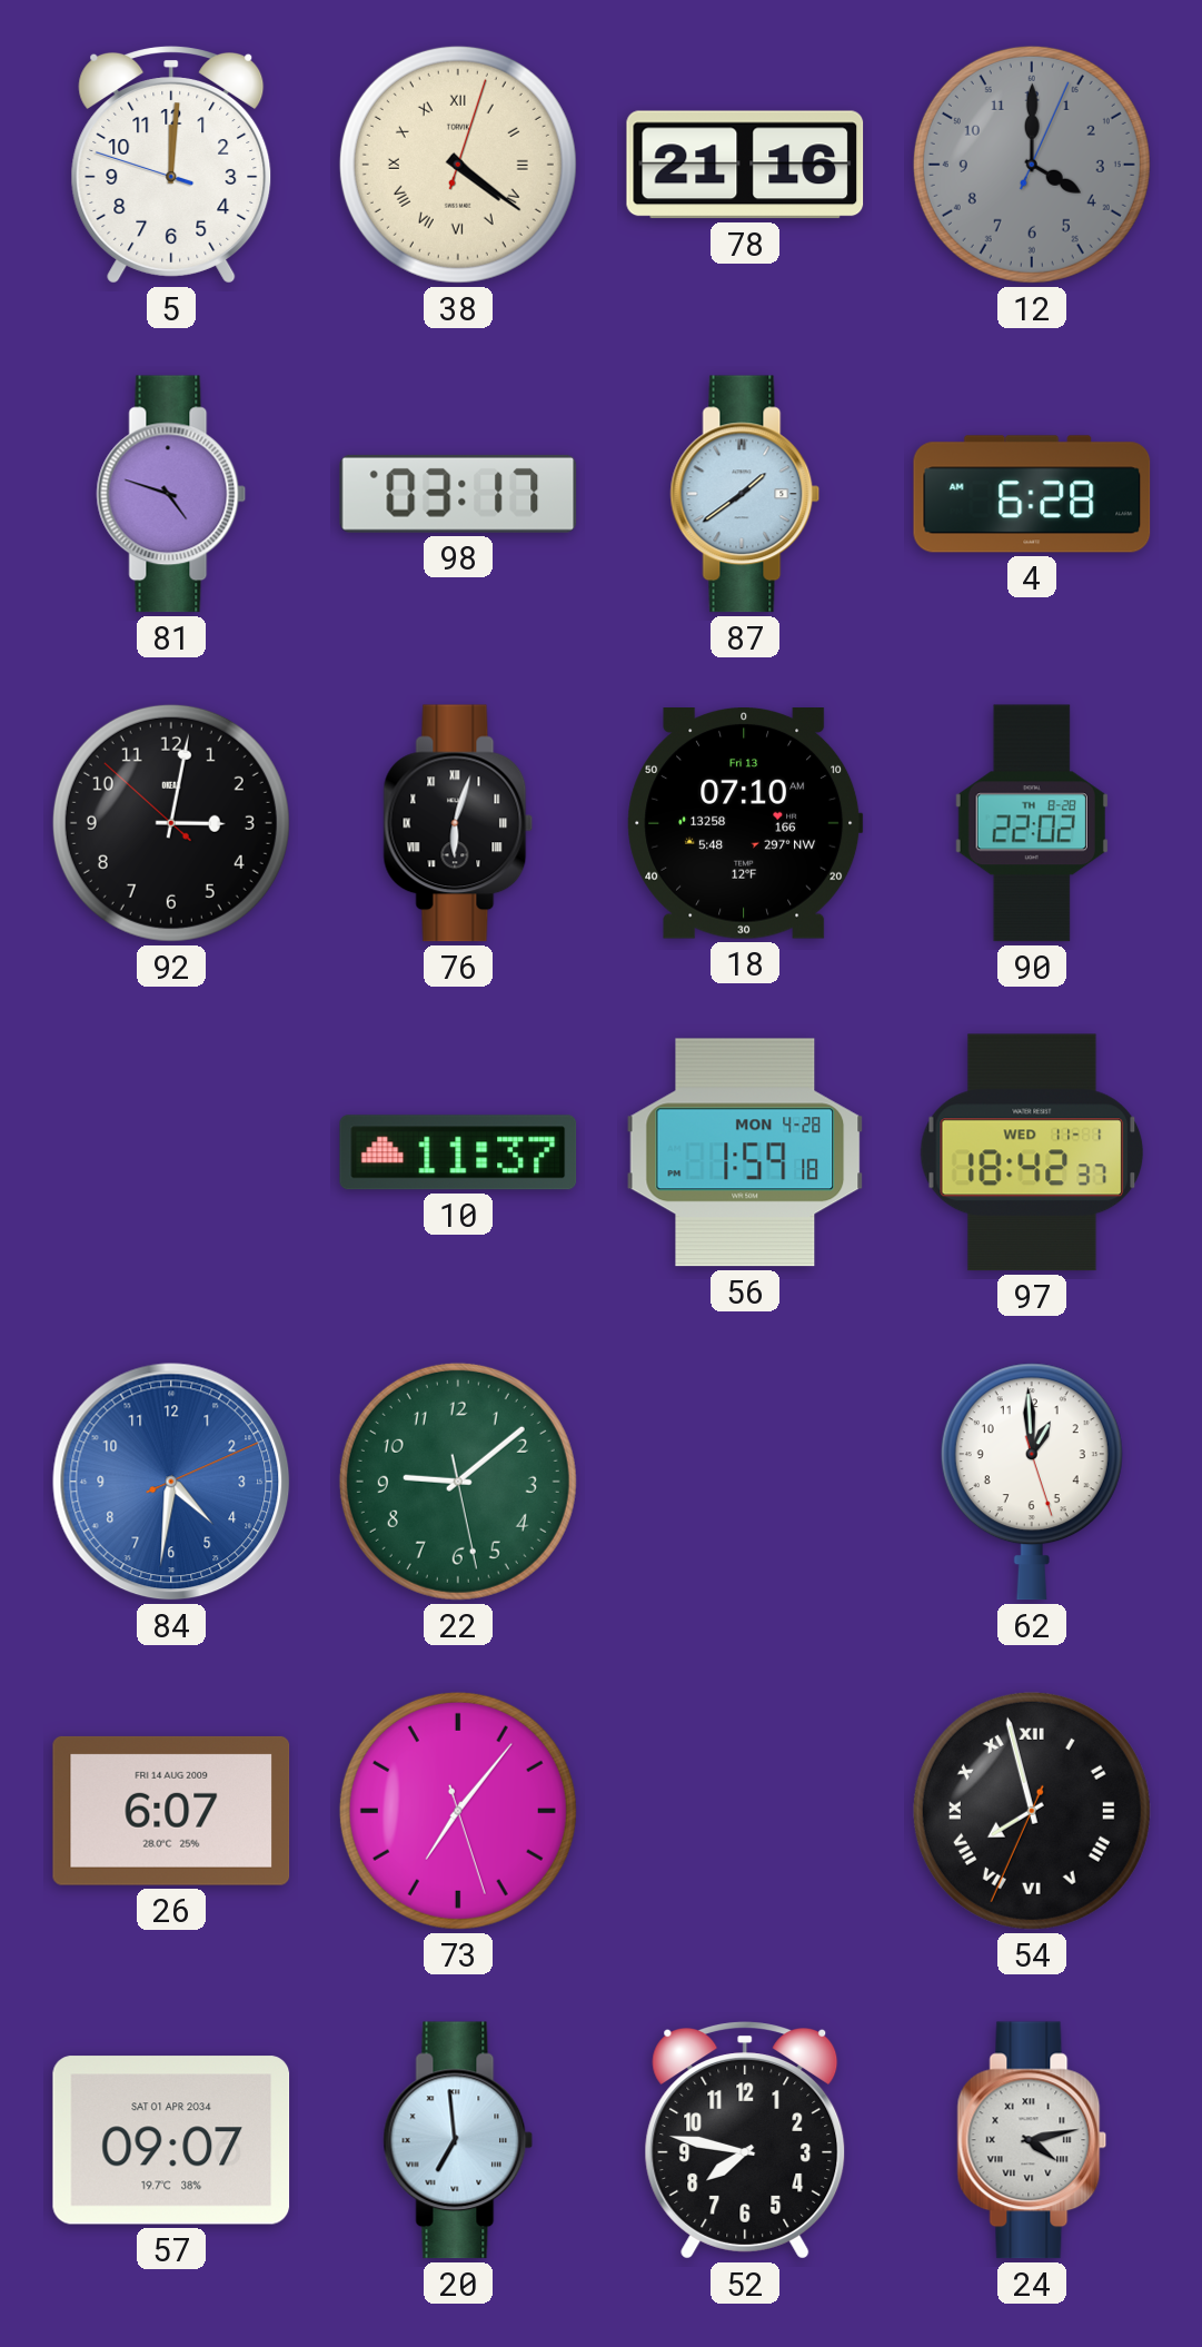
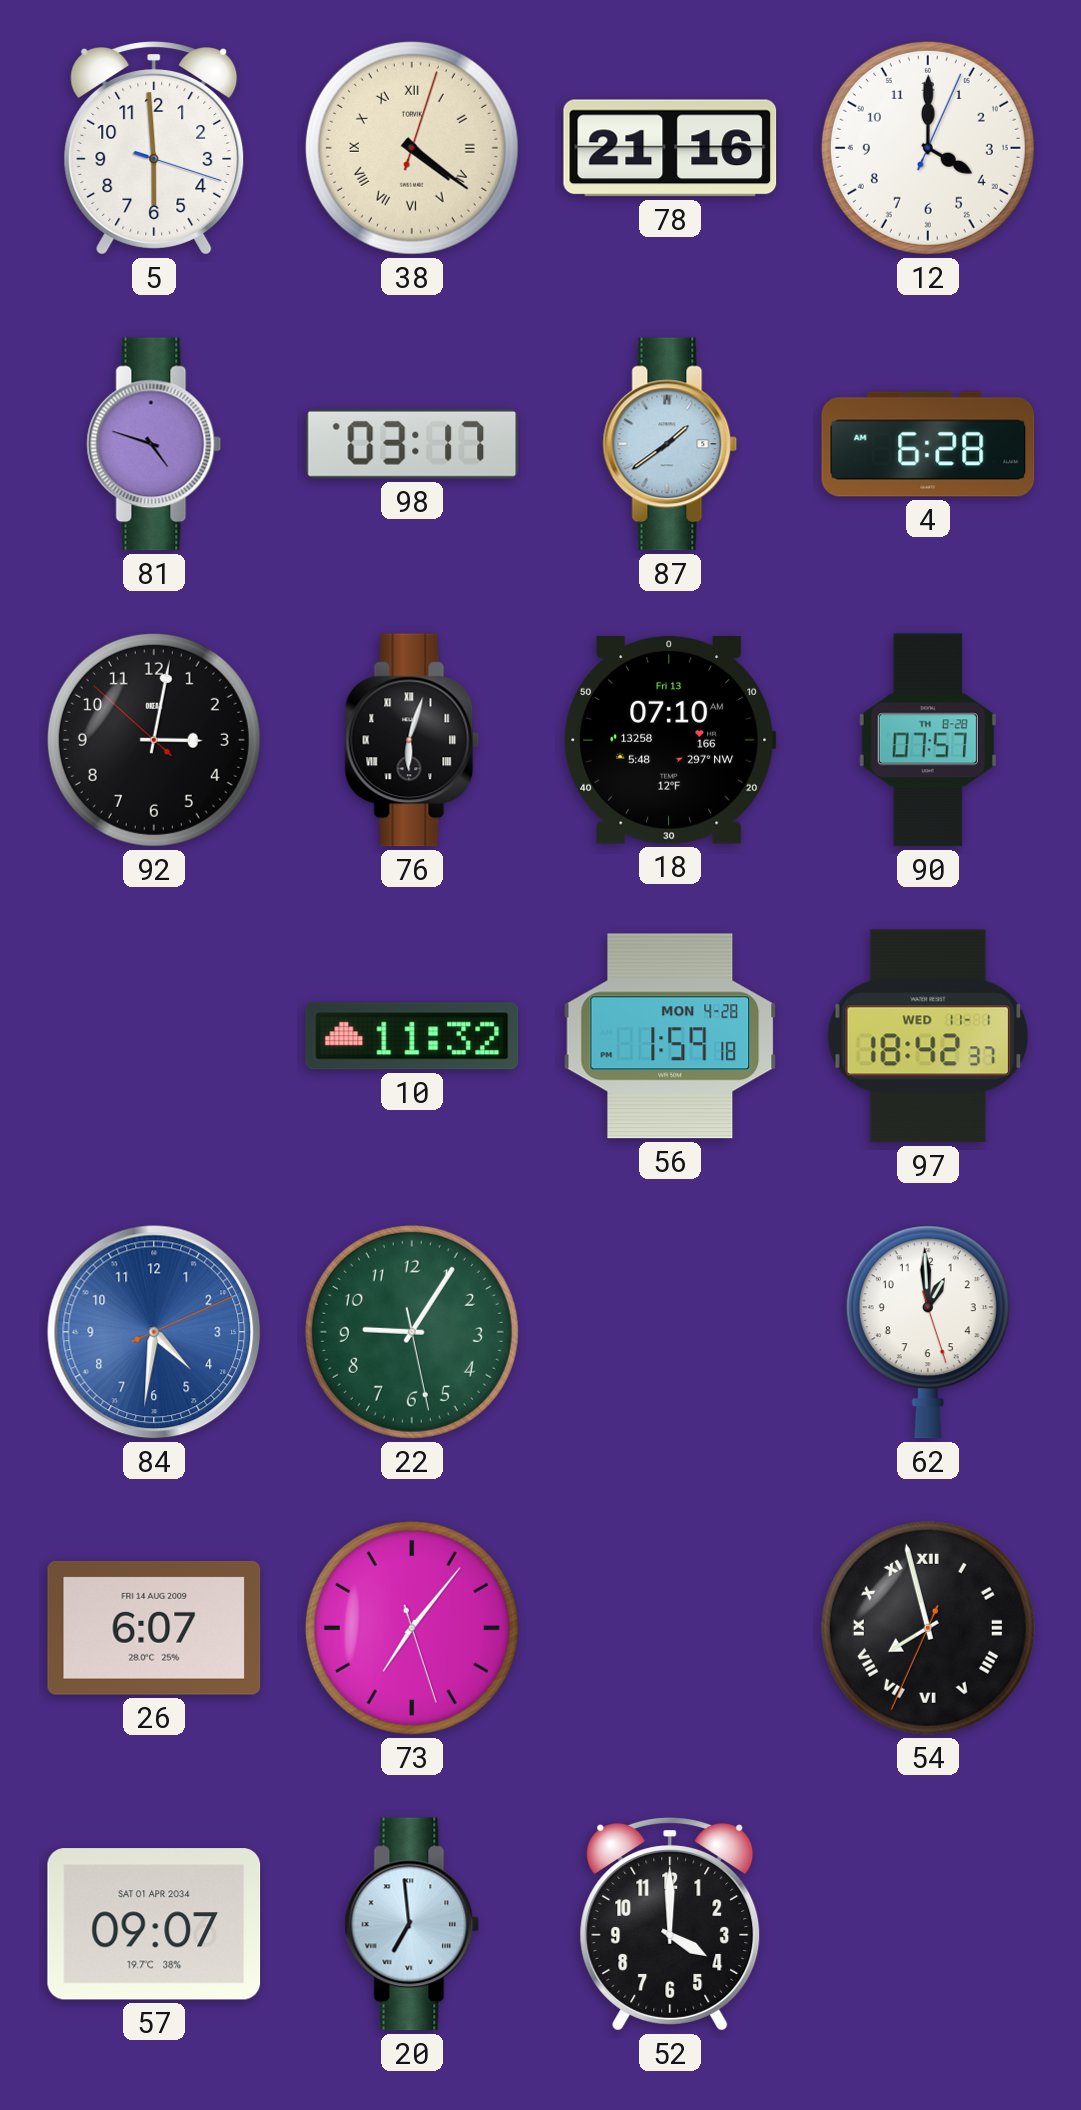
5: 12:00 -> 5:59 (154, 149)
12 dial: grey -> white (928, 148)
90: 22:02 -> 07:57 (928, 740)
10: 11:37 -> 11:32 (412, 1036)
22: 9:08 -> 9:05 (412, 1332)
52: 7:47 -> 4:00 (670, 1925)
24: 4:13 -> none (1032, 2140)
